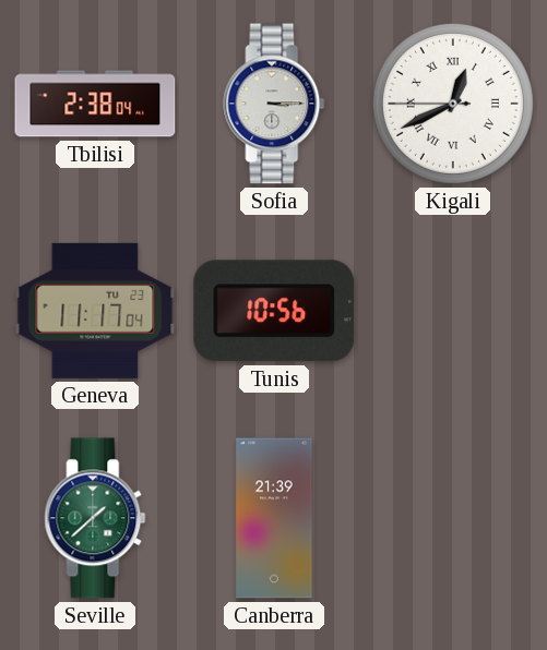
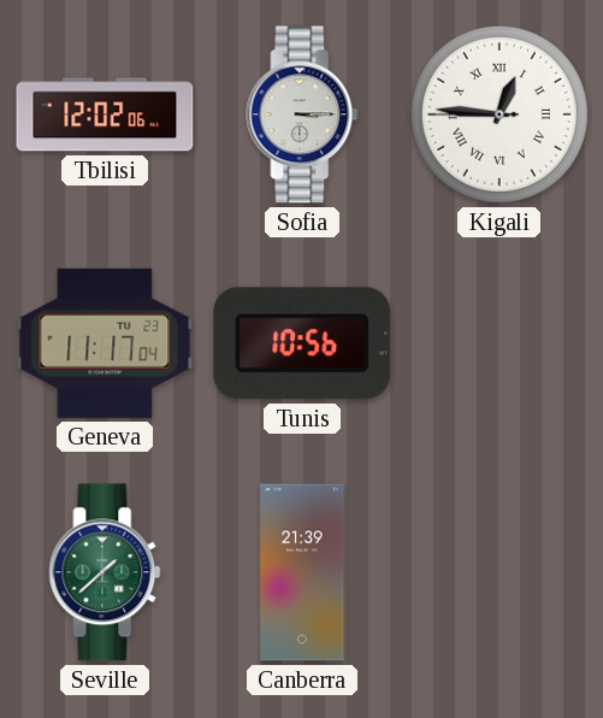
Tbilisi: 2:38 -> 12:02 (105, 114)
Kigali: 12:40 -> 12:45 (499, 114)
